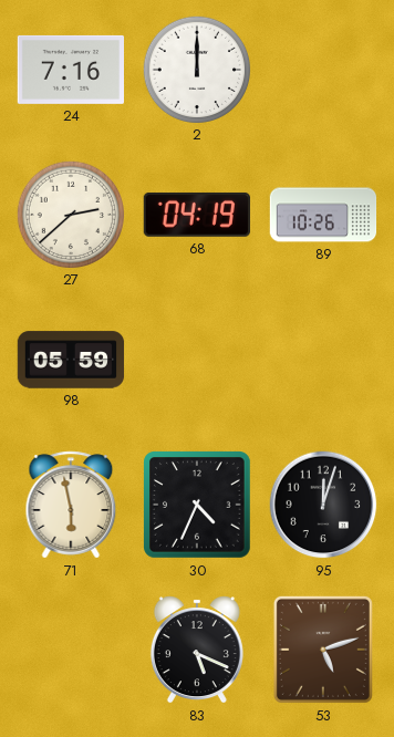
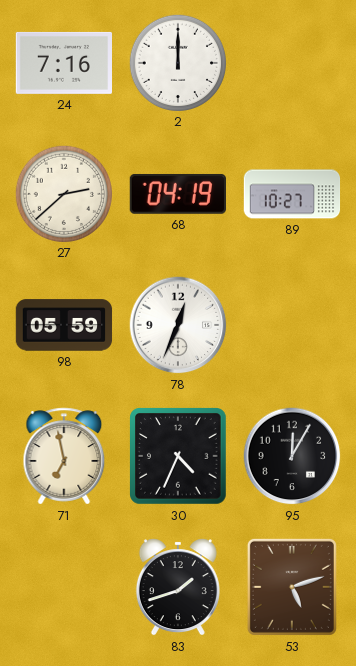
89: 10:26 -> 10:27 (292, 194)
78: none -> 12:34 (178, 325)
71: 5:58 -> 6:58 (64, 456)
95: 12:03 -> 12:05 (292, 456)
83: 5:19 -> 1:42 (178, 587)
